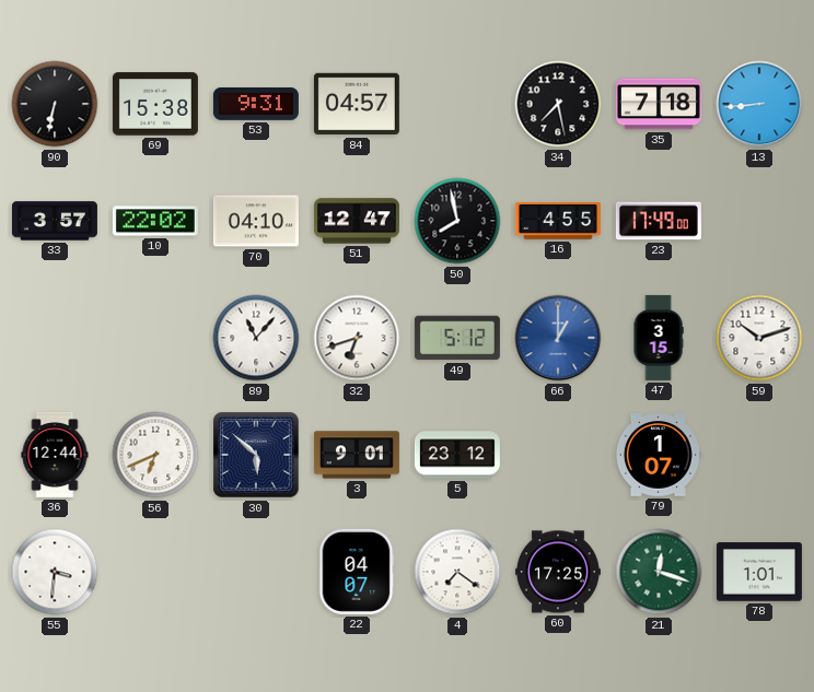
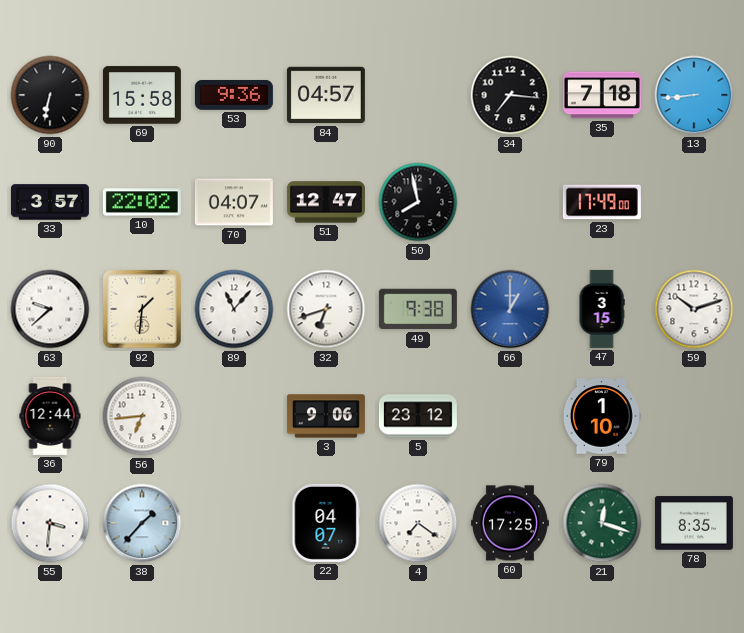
69: 15:38 -> 15:58 (142, 95)
53: 9:31 -> 9:36 (234, 95)
34: 7:28 -> 7:16 (510, 95)
70: 04:10 -> 04:07 (234, 202)
16: 4:55 -> none (558, 221)
63: none -> 9:38 (50, 309)
92: none -> 1:31 (142, 309)
49: 5:12 -> 9:38 (418, 309)
56: 6:41 -> 6:44 (142, 416)
30: 5:52 -> none (256, 455)
3: 9:01 -> 9:06 (326, 416)
79: 1:07 -> 1:10 (601, 416)
38: none -> 1:37 (142, 523)
78: 1:01 -> 8:35 (694, 523)
